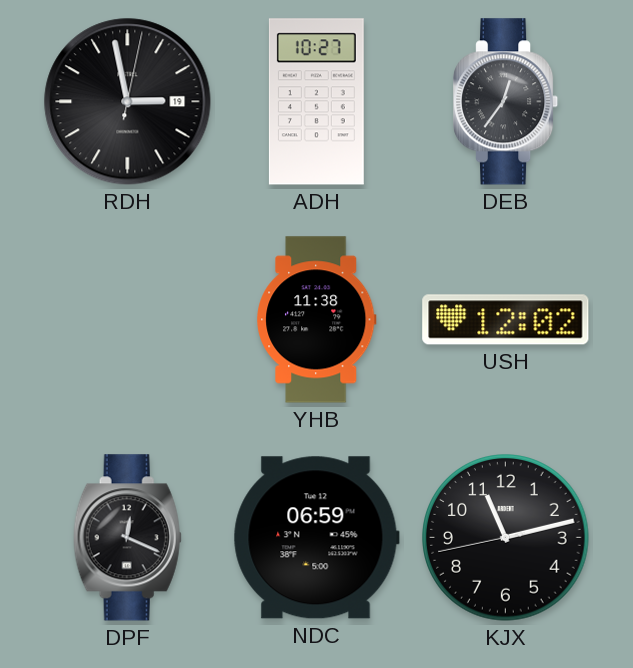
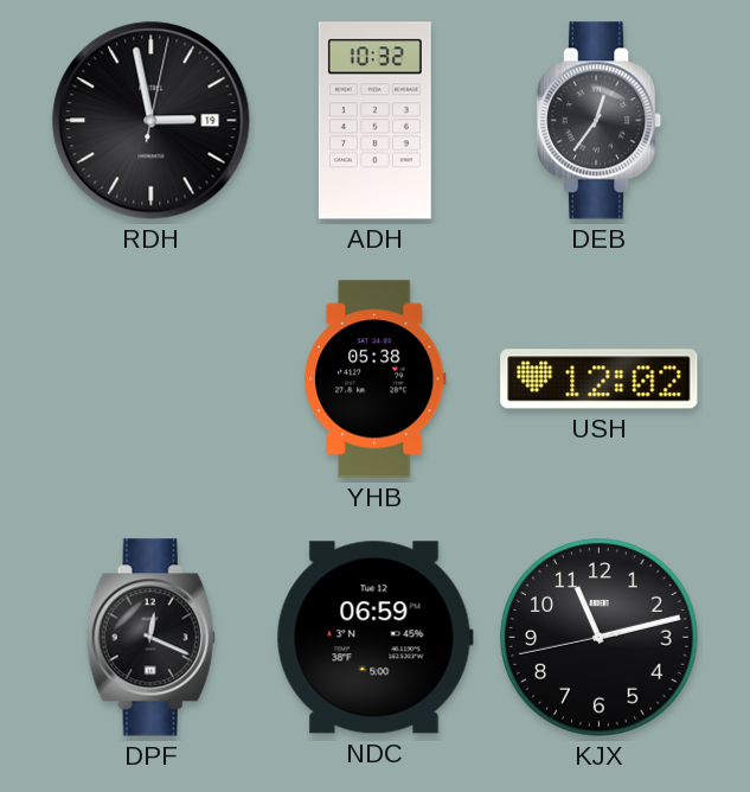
ADH: 10:27 -> 10:32 (374, 121)
YHB: 11:38 -> 05:38 (376, 379)
